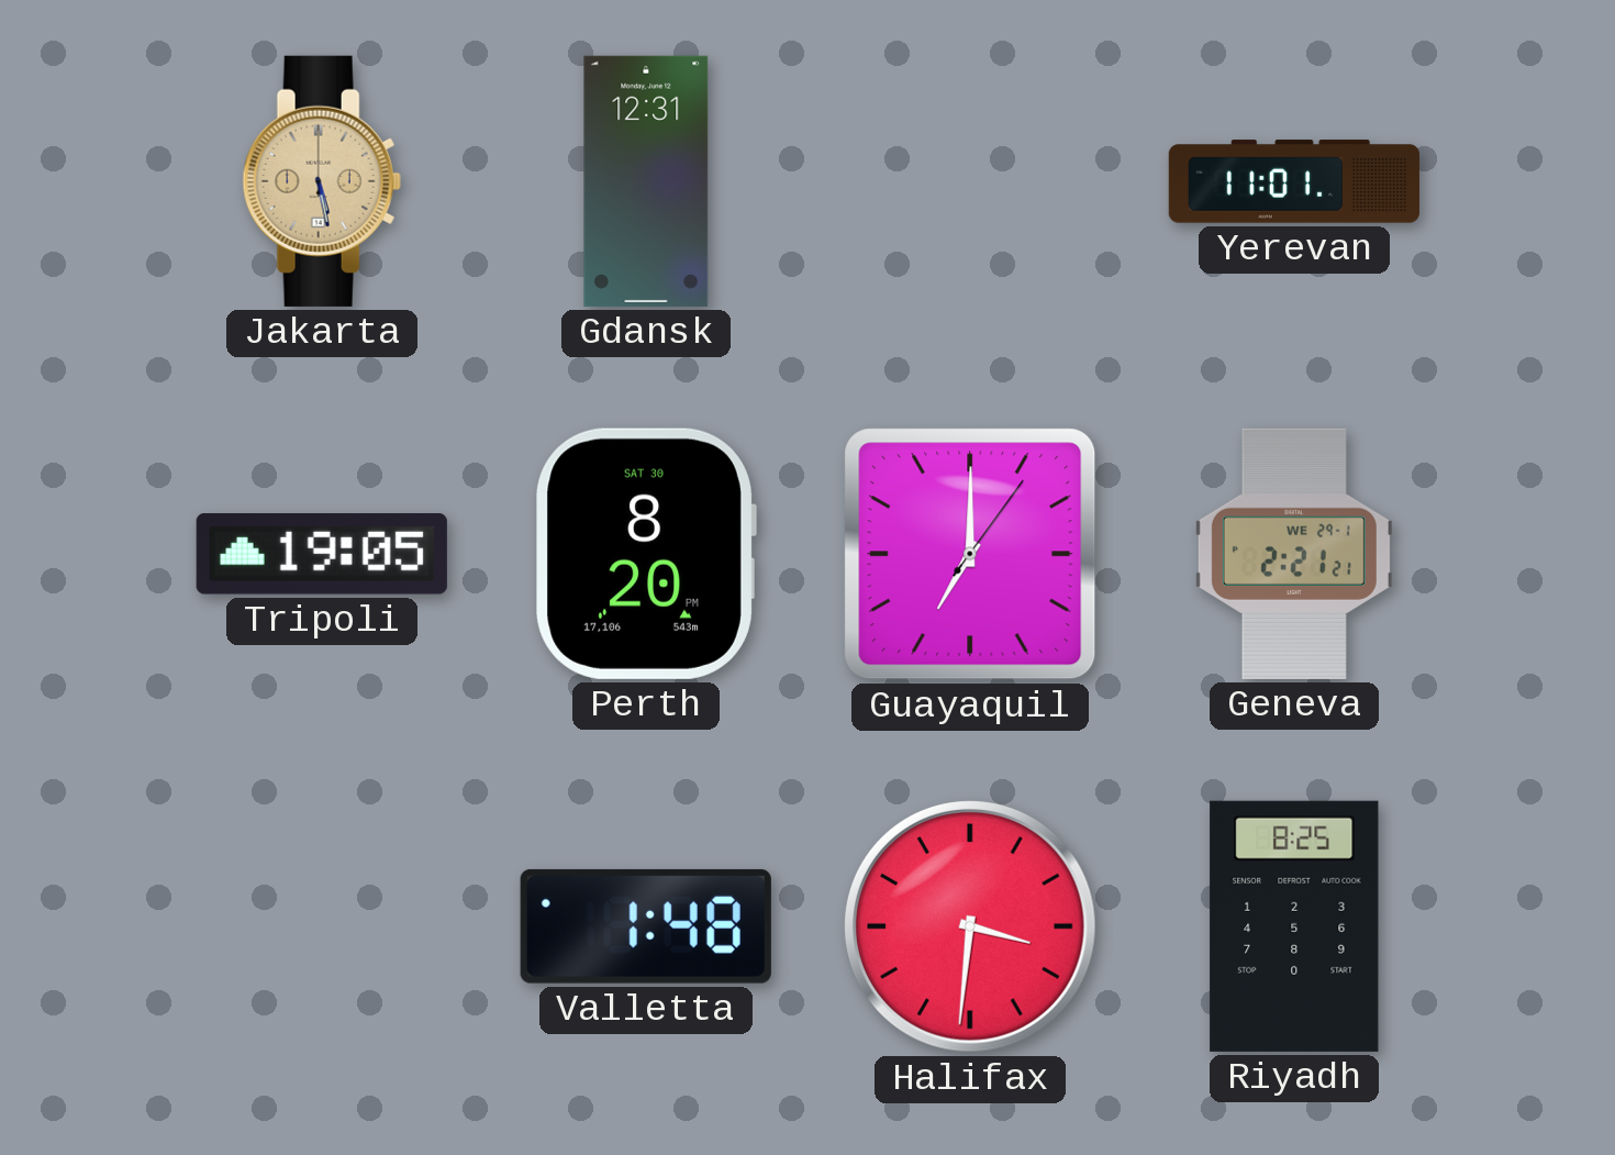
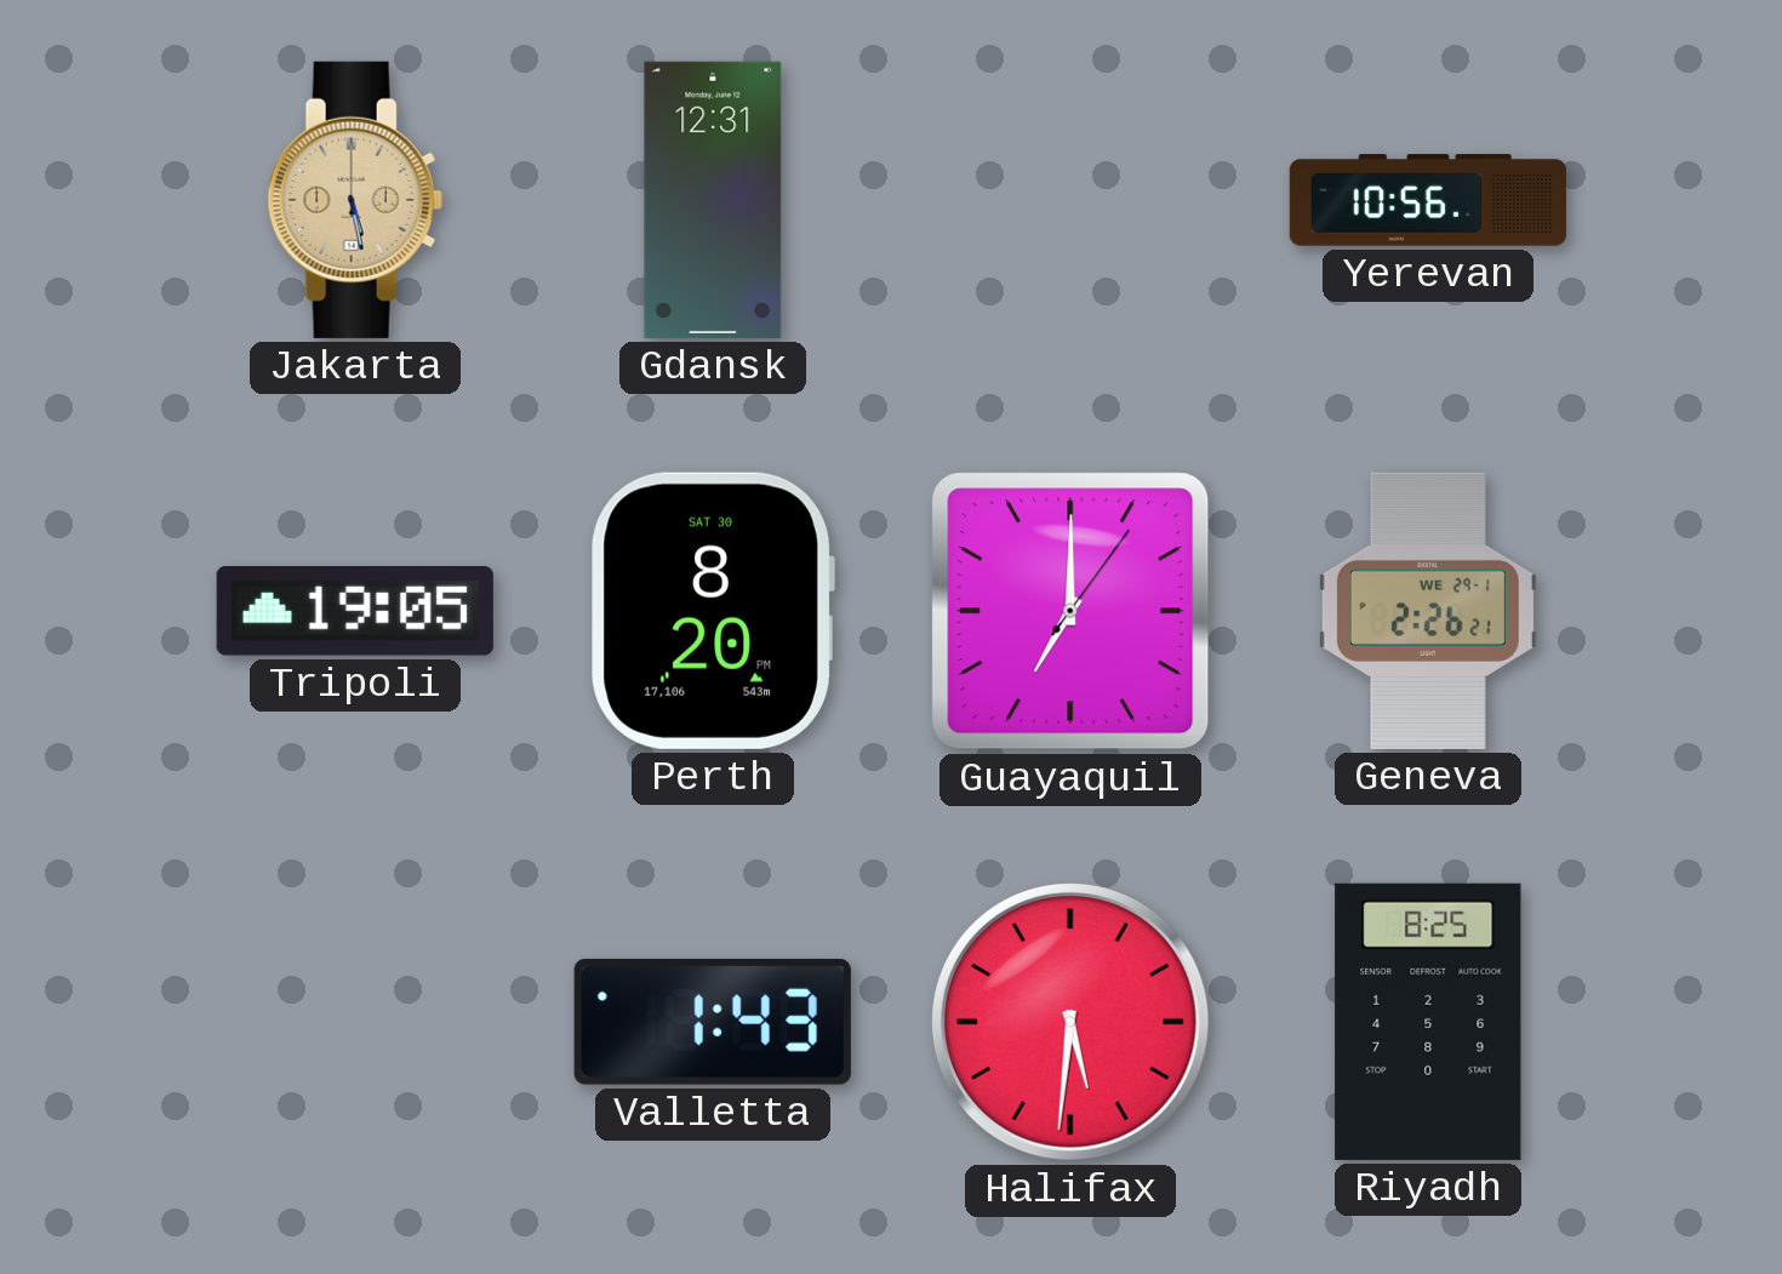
Yerevan: 11:01 -> 10:56 (1428, 200)
Geneva: 2:21 -> 2:26 (1428, 611)
Valletta: 1:48 -> 1:43 (713, 1022)
Halifax: 3:31 -> 5:31 (1070, 1022)
